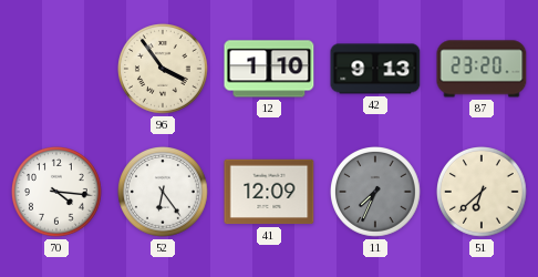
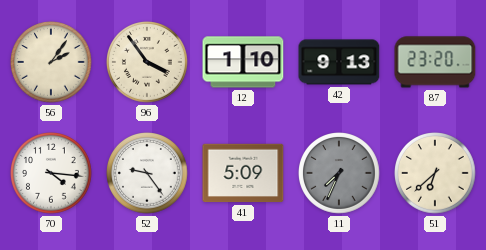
56: none -> 2:06 (52, 63)
52: 6:24 -> 9:24 (148, 174)
41: 12:09 -> 5:09 (243, 173)
